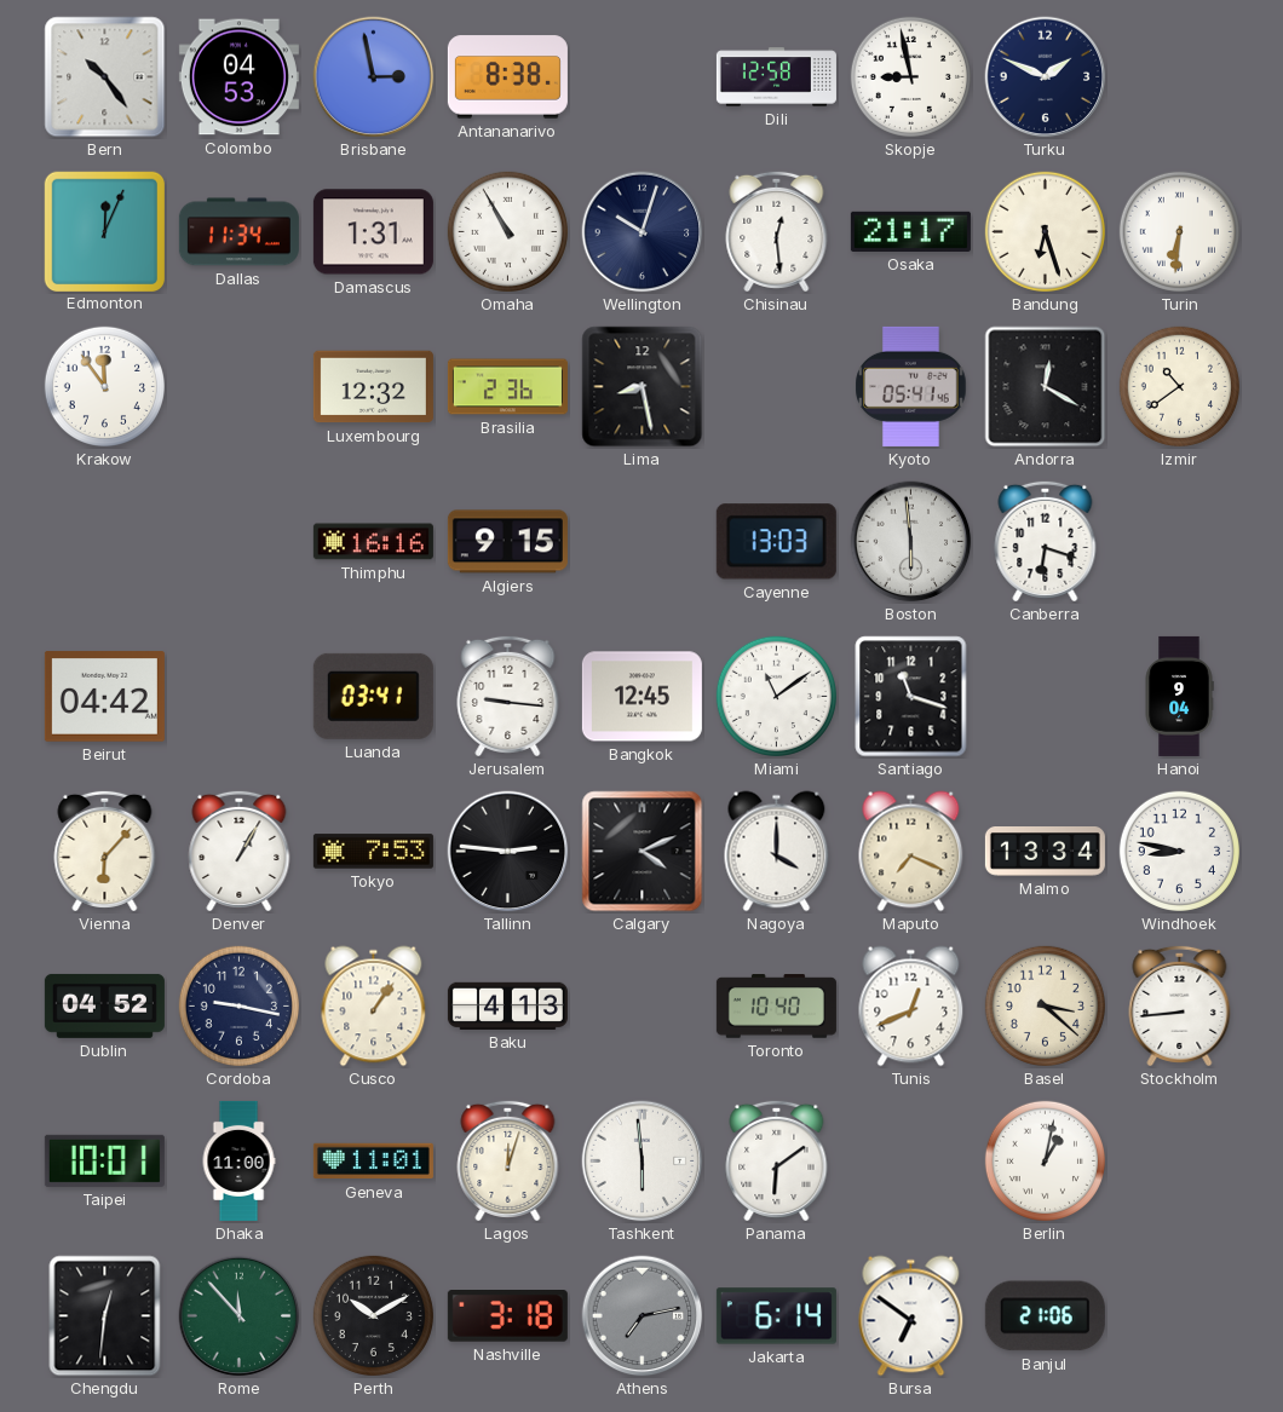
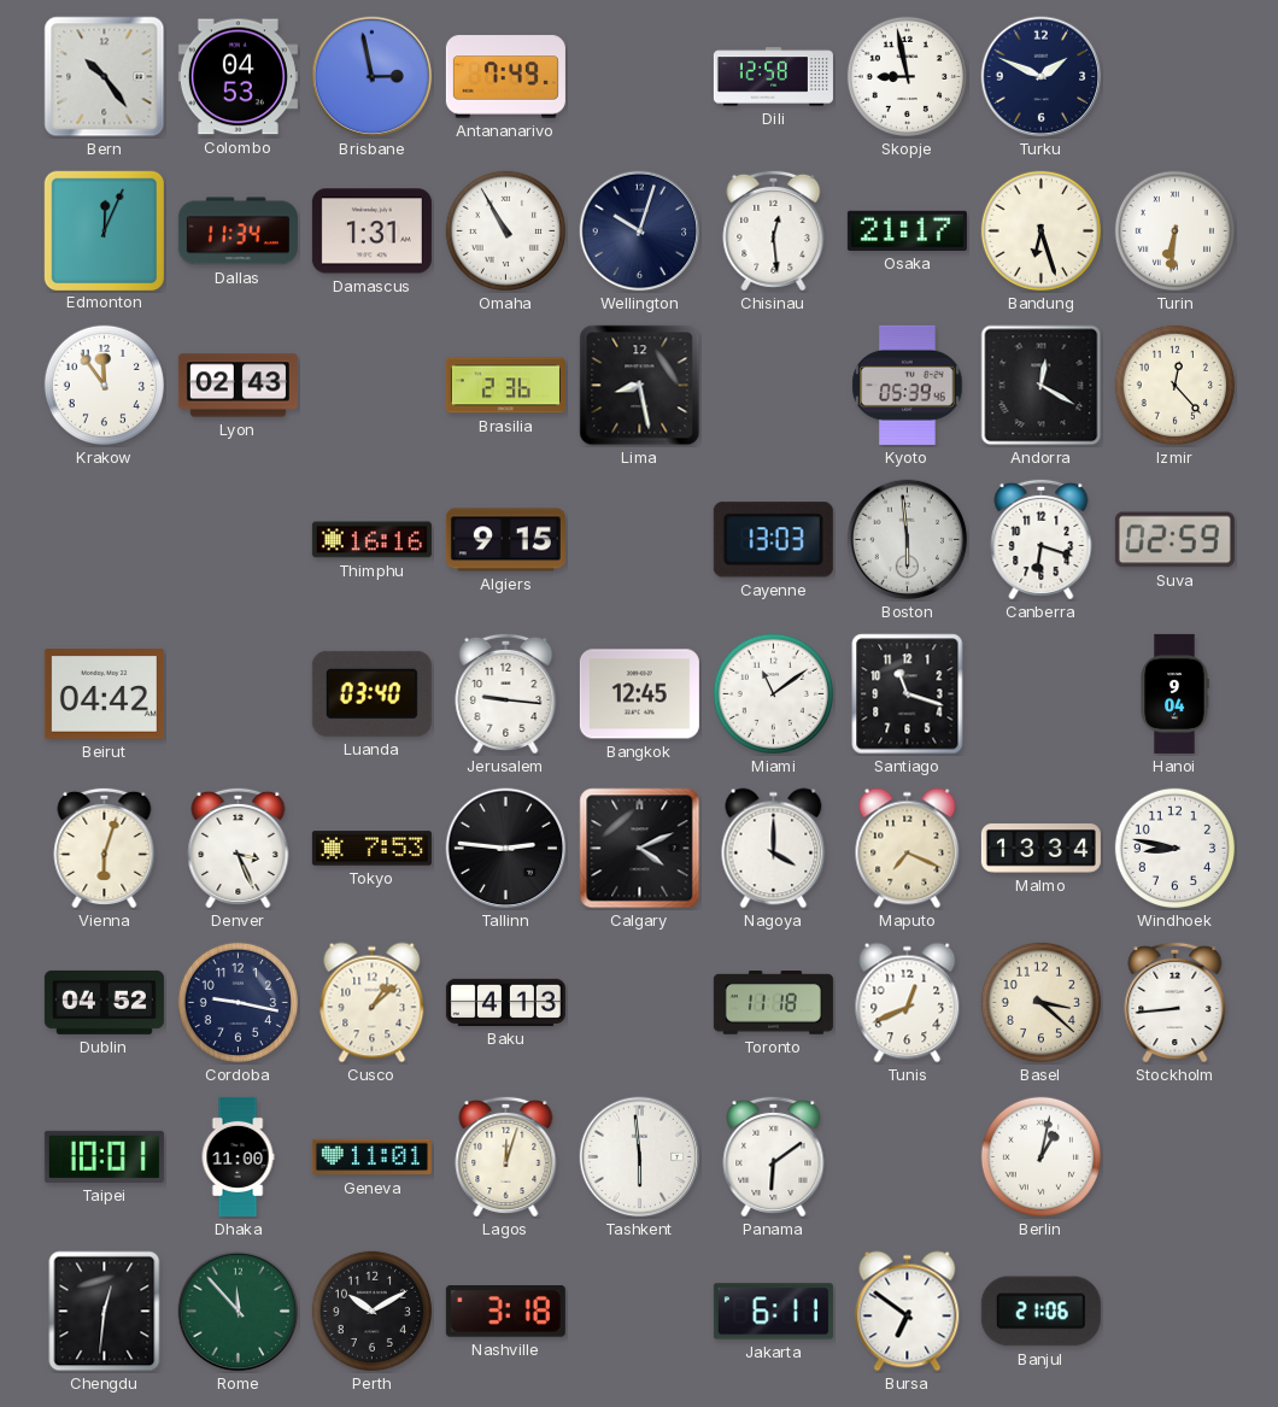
Antananarivo: 8:38 -> 7:49 (505, 77)
Lyon: none -> 02:43 (238, 386)
Luxembourg: 12:32 -> none (373, 387)
Kyoto: 05:41 -> 05:39 (908, 385)
Izmir: 10:39 -> 12:23 (1174, 385)
Suva: none -> 02:59 (1174, 540)
Luanda: 03:41 -> 03:40 (371, 693)
Vienna: 6:07 -> 6:03 (105, 848)
Denver: 1:05 -> 3:26 (239, 848)
Cusco: 1:06 -> 1:08 (373, 1003)
Toronto: 10:40 -> 11:18 (773, 1003)
Athens: 7:13 -> none (643, 1316)
Jakarta: 6:14 -> 6:11 (773, 1312)
